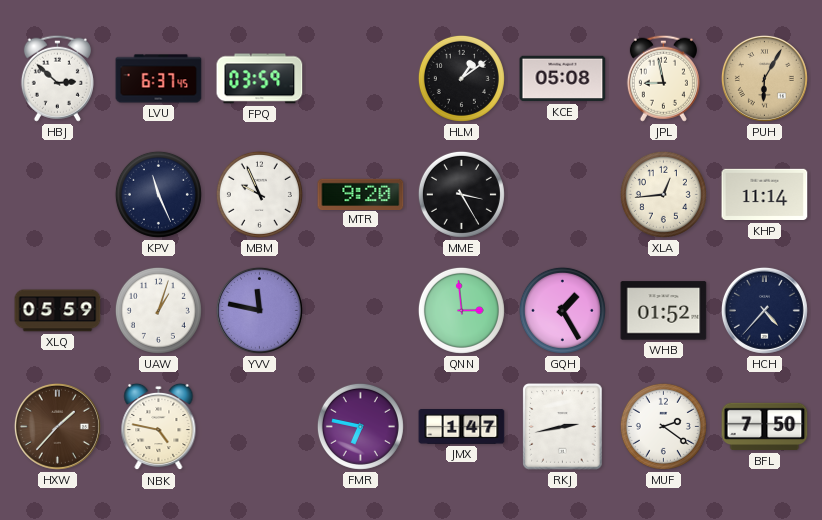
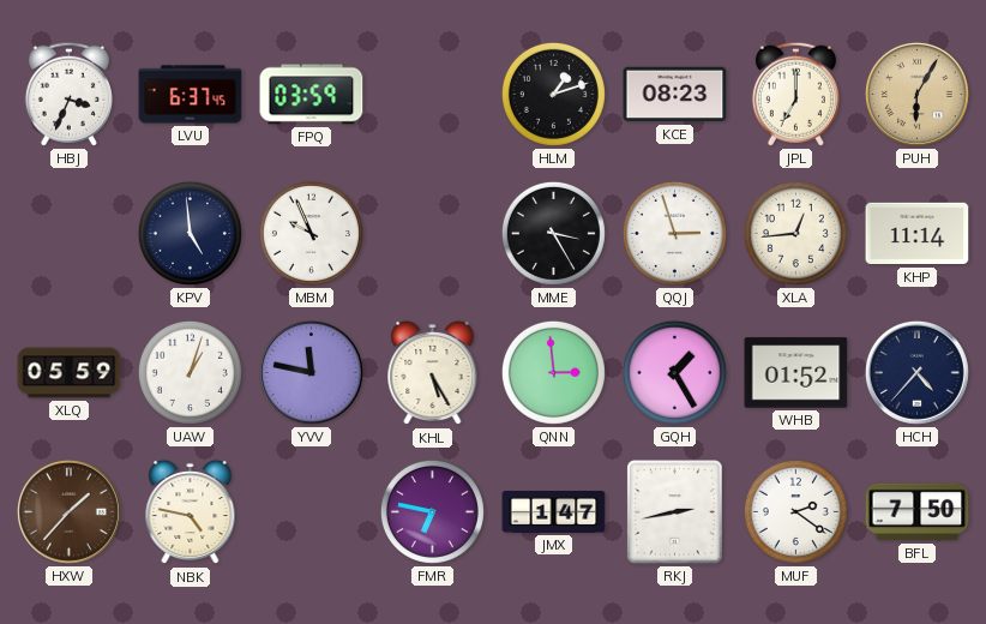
HBJ: 2:52 -> 3:34 (68, 94)
HLM: 1:09 -> 1:12 (553, 94)
KCE: 05:08 -> 08:23 (675, 95)
JPL: 8:58 -> 7:00 (795, 94)
KPV: 11:26 -> 4:59 (190, 233)
MTR: 9:20 -> none (361, 194)
QQJ: none -> 2:57 (674, 233)
KHL: none -> 5:25 (433, 373)
